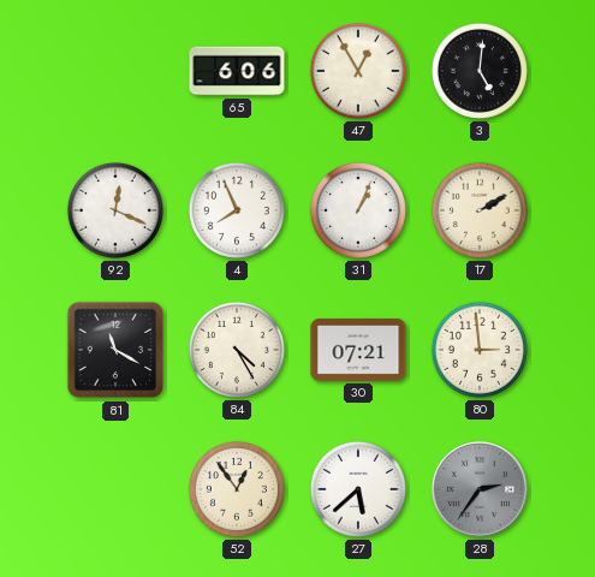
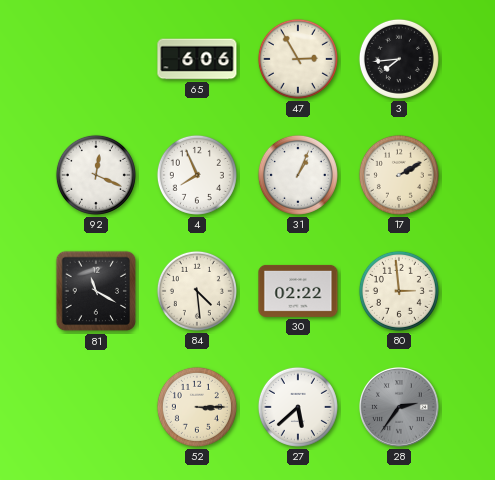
47: 12:55 -> 2:55 (298, 59)
3: 5:01 -> 7:44 (399, 59)
84: 4:25 -> 4:29 (197, 291)
30: 07:21 -> 02:22 (298, 291)
52: 12:54 -> 3:15 (197, 407)
